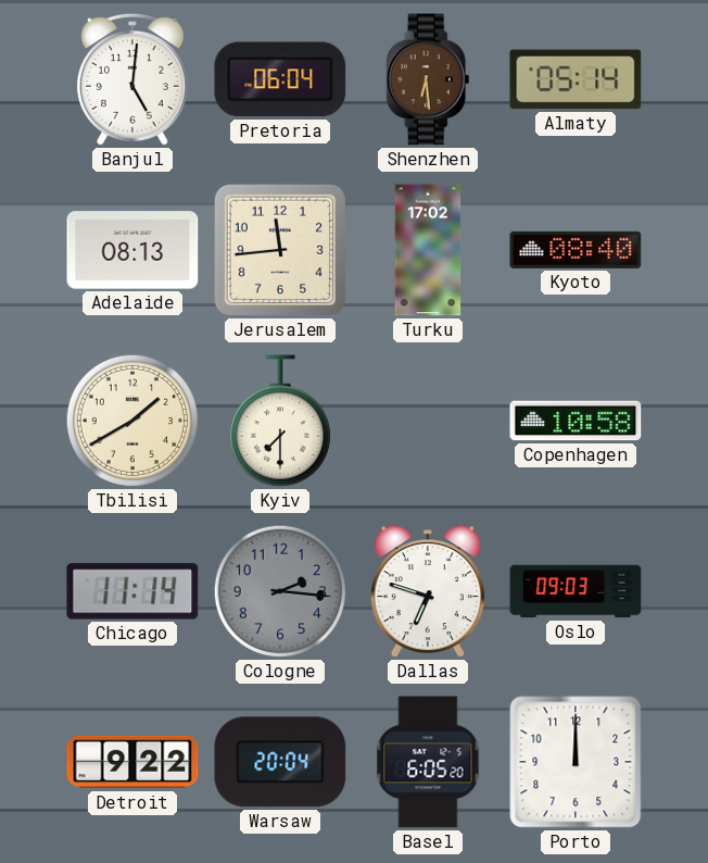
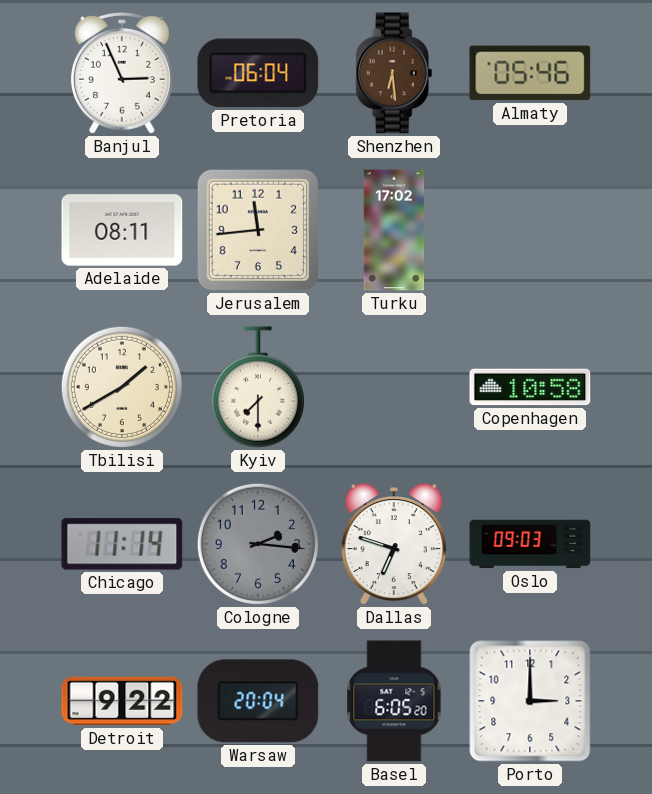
Banjul: 5:01 -> 2:56 (122, 73)
Almaty: 05:14 -> 05:46 (530, 73)
Adelaide: 08:13 -> 08:11 (122, 230)
Kyoto: 08:40 -> none (576, 250)
Porto: 12:00 -> 3:00 (530, 701)
